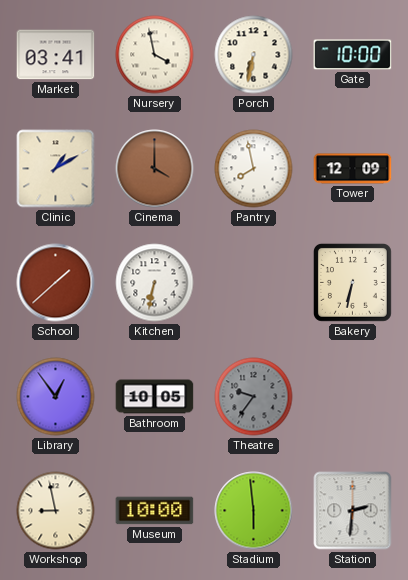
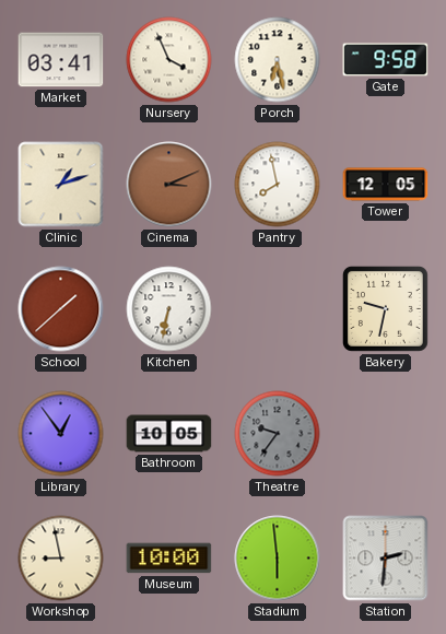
Nursery: 3:58 -> 3:56 (169, 60)
Porch: 6:32 -> 6:28 (278, 60)
Gate: 10:00 -> 9:58 (386, 60)
Clinic: 1:10 -> 1:12 (61, 185)
Cinema: 4:00 -> 3:11 (169, 185)
Tower: 12:09 -> 12:05 (386, 185)
Bakery: 6:32 -> 9:32 (385, 308)
